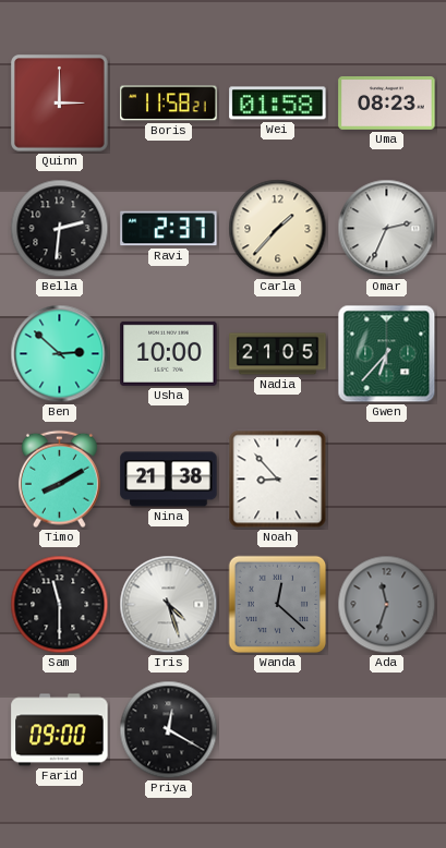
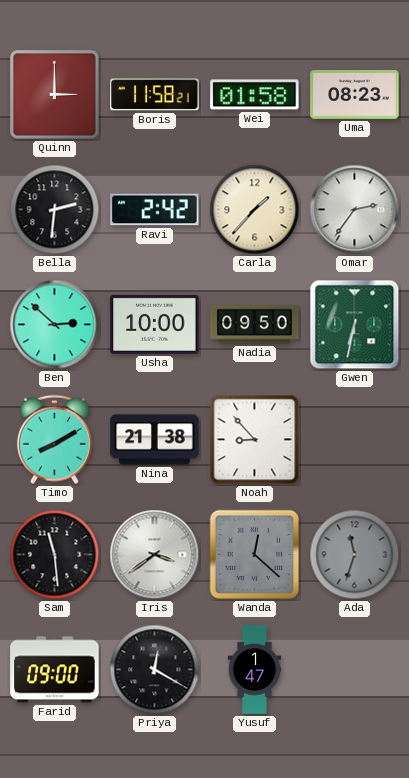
Ravi: 2:37 -> 2:42 (155, 210)
Omar: 2:34 -> 2:36 (355, 210)
Nadia: 21:05 -> 09:50 (255, 325)
Gwen: 6:37 -> 6:32 (355, 325)
Sam: 11:30 -> 11:29 (55, 555)
Iris: 4:27 -> 3:39 (155, 555)
Yusuf: none -> 1:47 (255, 670)
